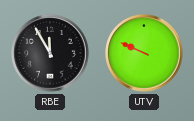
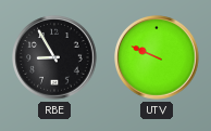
RBE: 11:55 -> 8:55 (54, 57)
